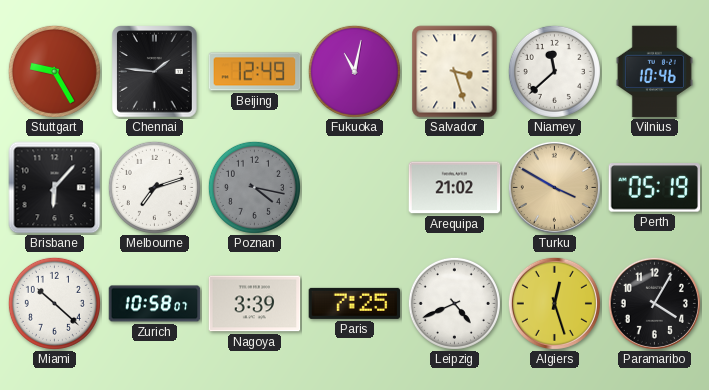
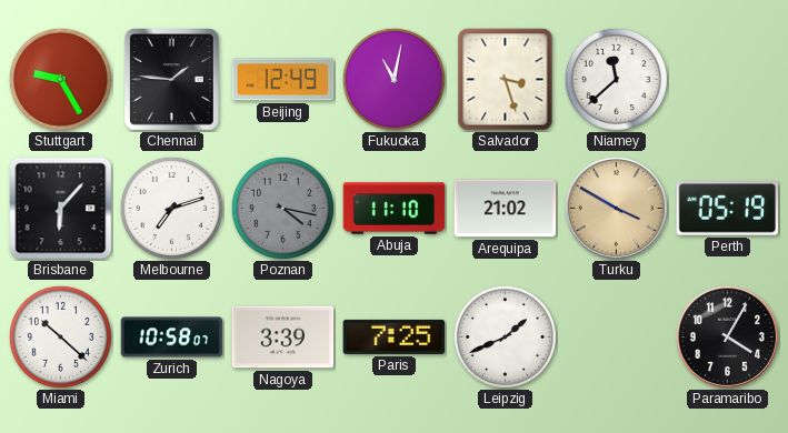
Vilnius: 10:46 -> none (654, 72)
Abuja: none -> 11:10 (395, 209)
Leipzig: 4:41 -> 1:41 (505, 336)
Algiers: 12:27 -> none (554, 303)
